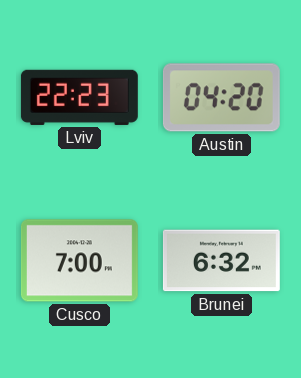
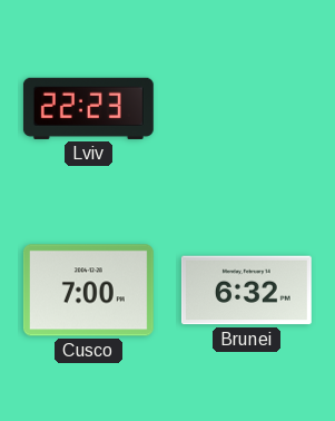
Austin: 04:20 -> none (221, 98)
